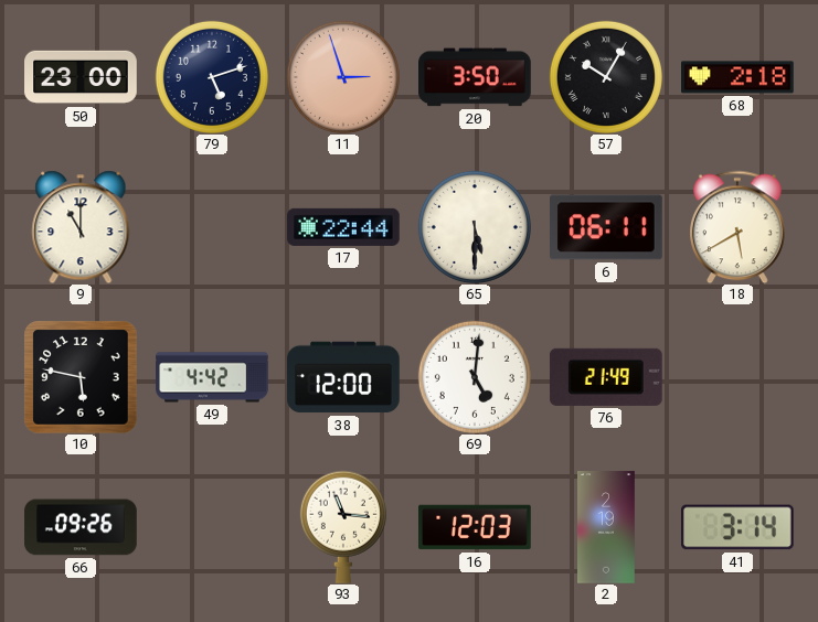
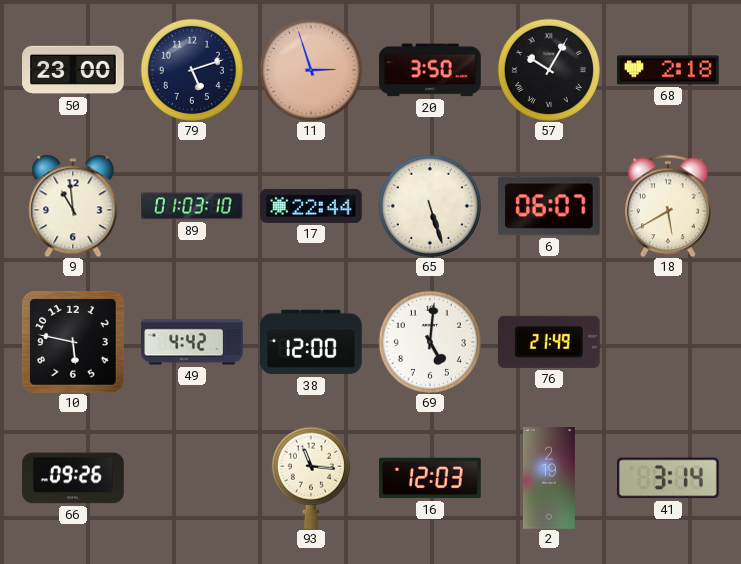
9: 11:00 -> 10:59 (73, 206)
89: none -> 01:03 (193, 206)
65: 5:30 -> 5:27 (430, 206)
6: 06:11 -> 06:07 (550, 206)
